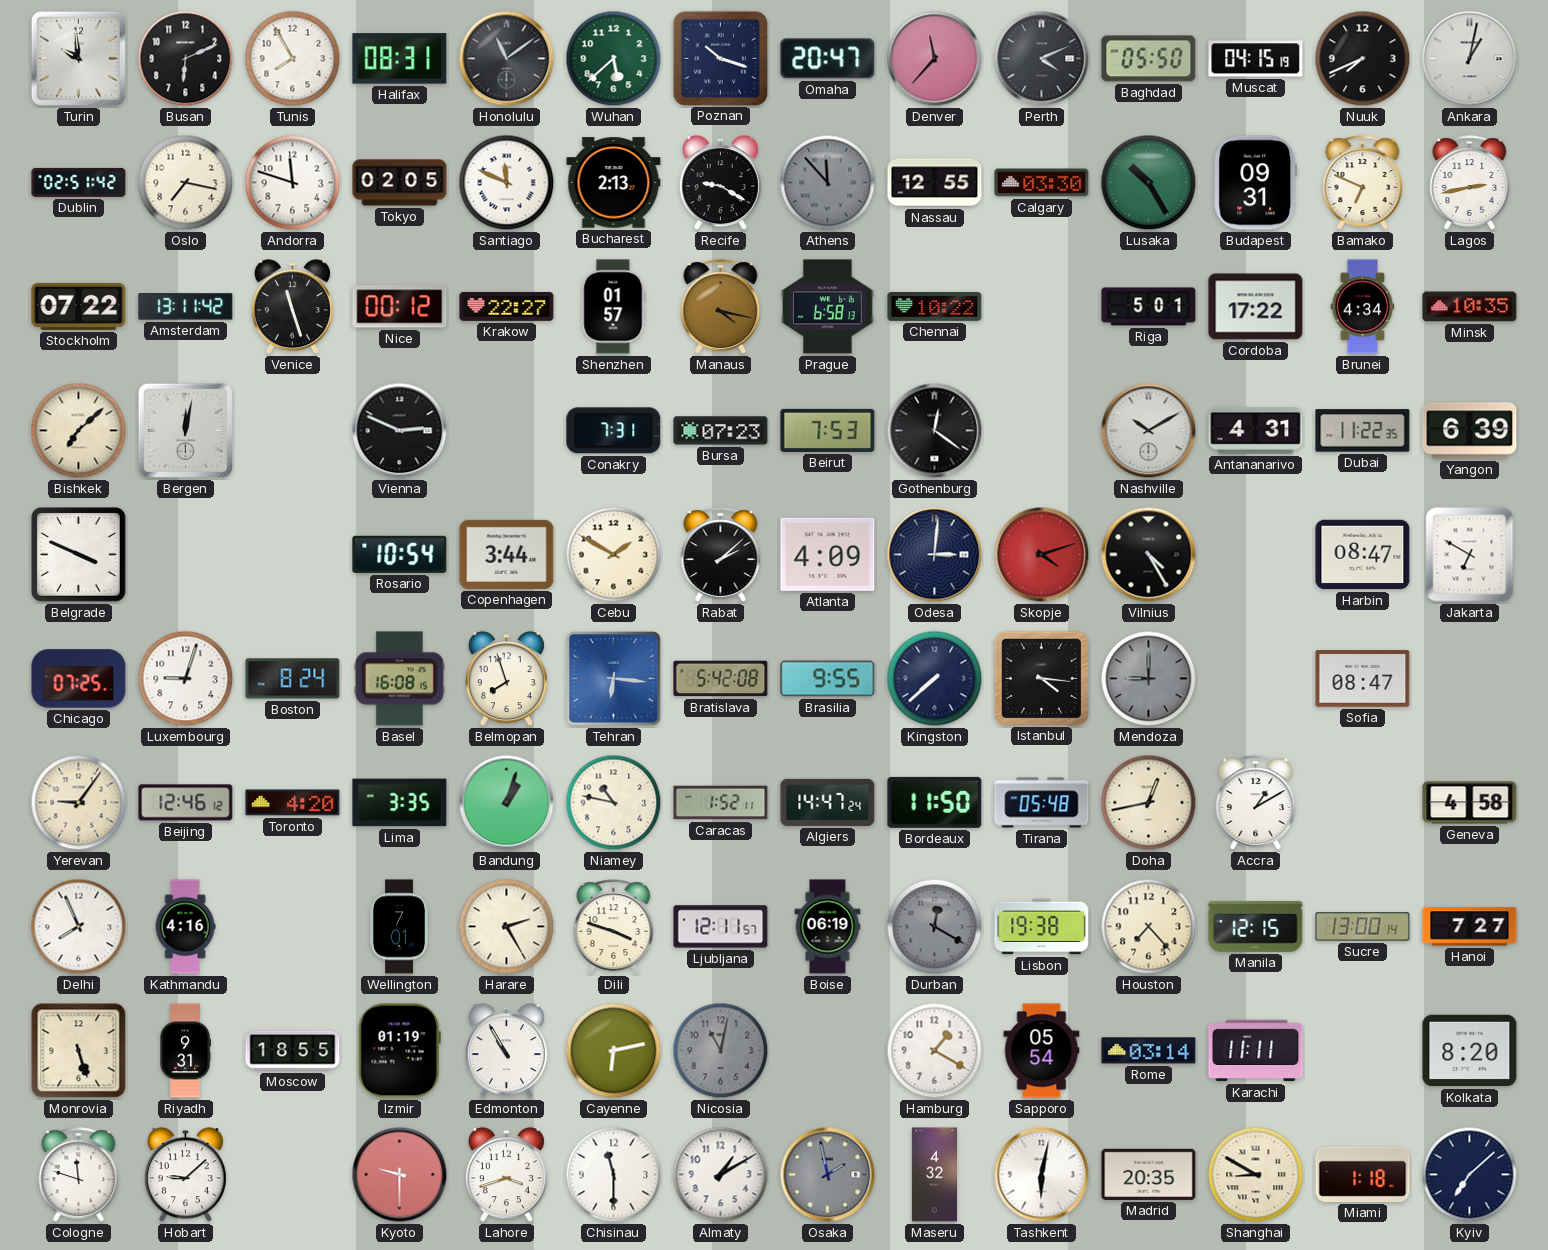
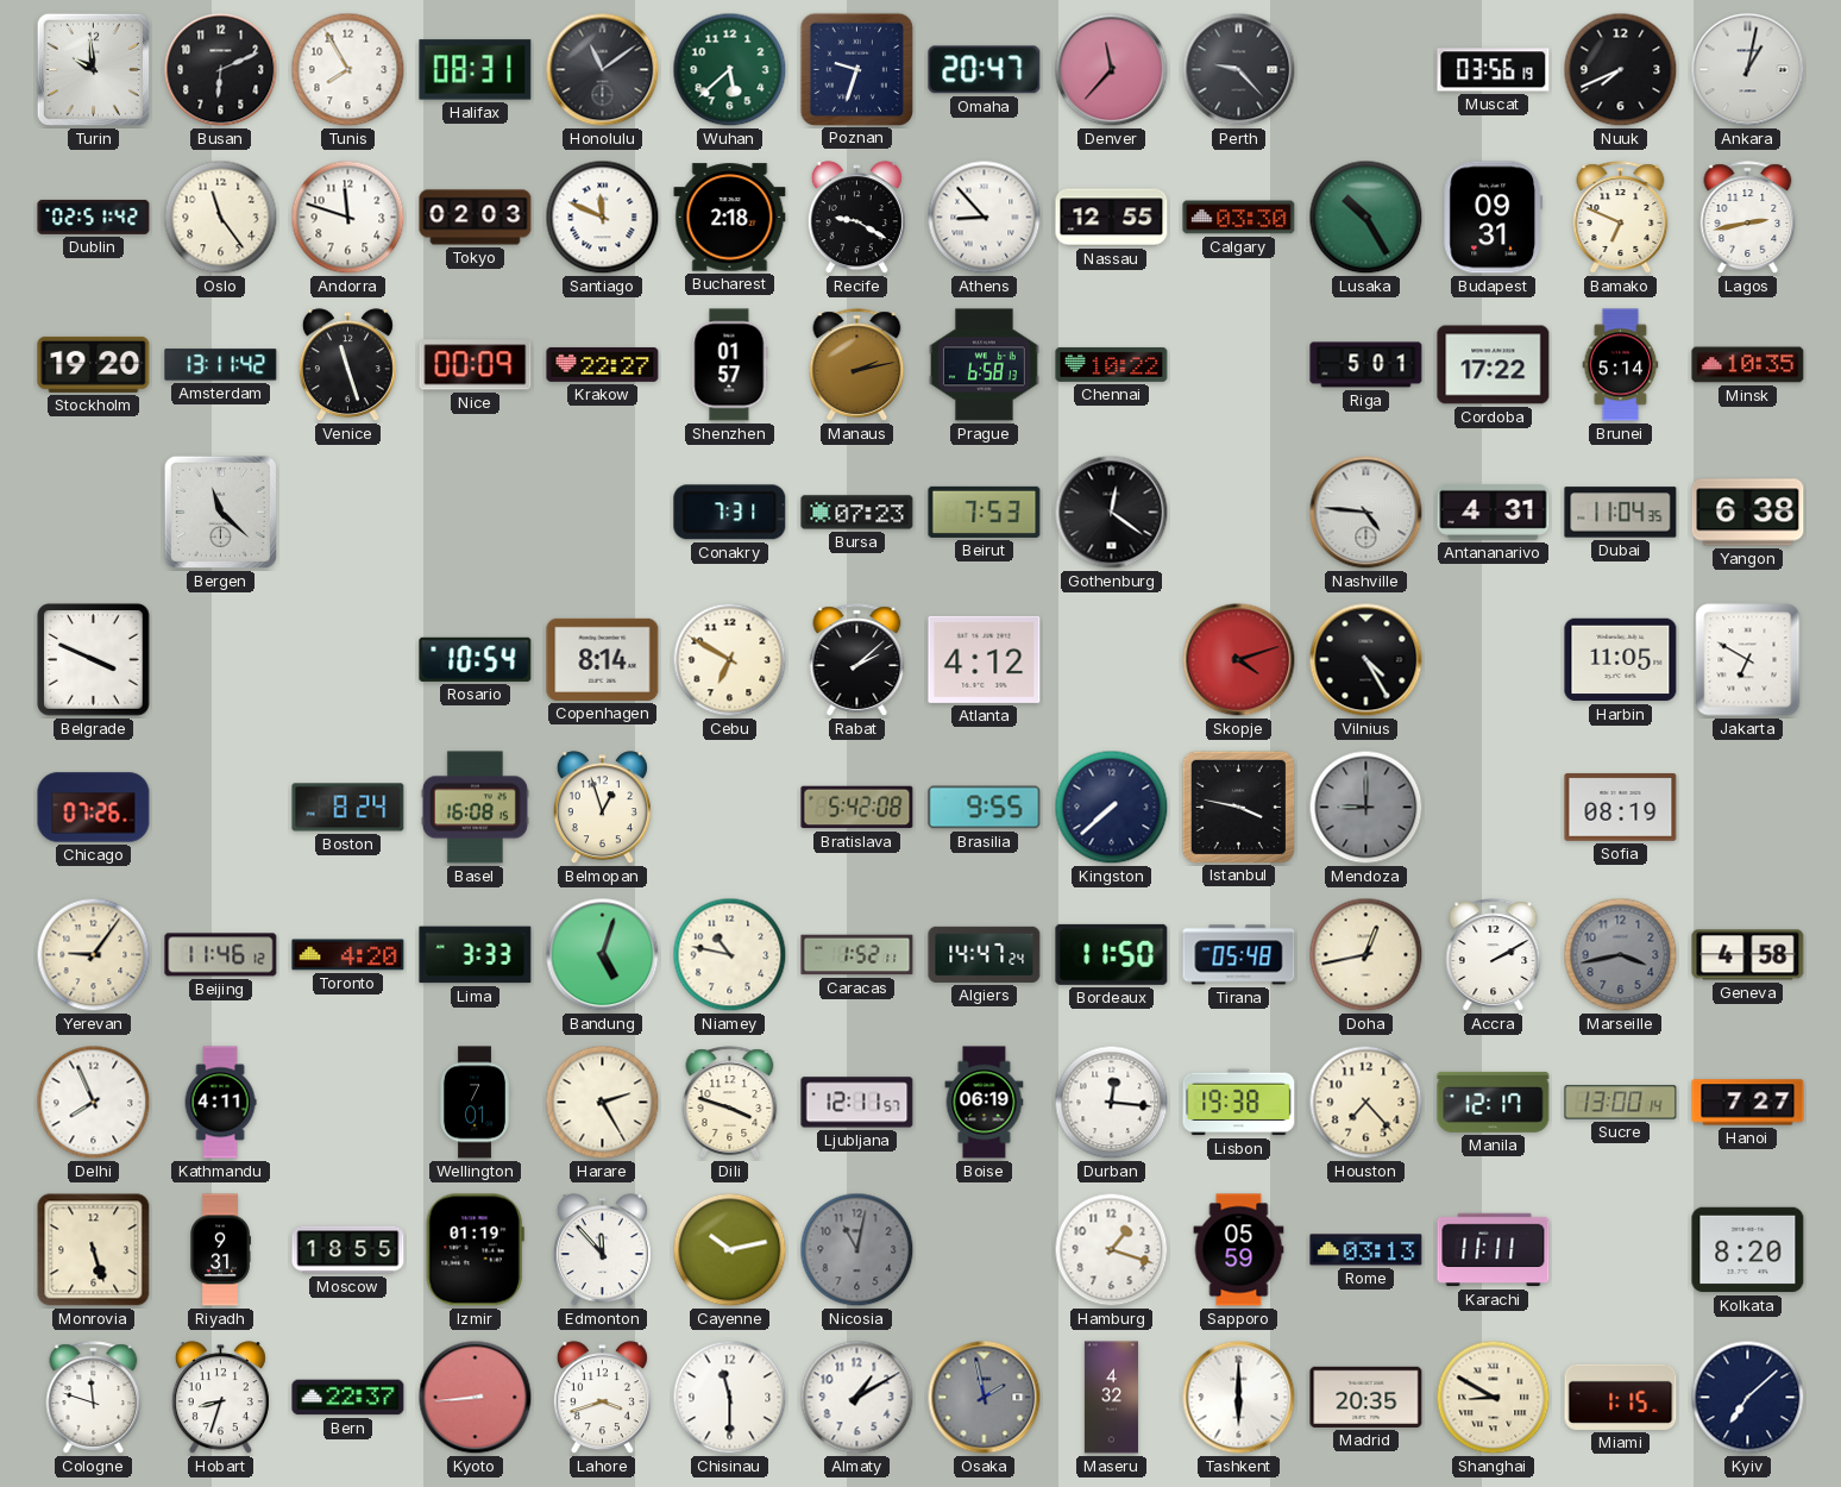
Poznan: 10:18 -> 9:33 (856, 69)
Perth: 4:11 -> 9:23 (1239, 70)
Baghdad: 05:50 -> none (1149, 59)
Muscat: 04:15 -> 03:56 (1494, 70)
Oslo: 7:17 -> 11:24 (221, 218)
Tokyo: 02:05 -> 02:03 (476, 218)
Bucharest: 2:13 -> 2:18 (730, 218)
Athens: 11:53 -> 8:53 (985, 218)
Athens dial: grey -> white (985, 218)
Stockholm: 07:22 -> 19:20 (94, 364)
Nice: 00:12 -> 00:09 (476, 365)
Manaus: 4:17 -> 2:13 (857, 365)
Brunei: 4:34 -> 5:14 (1621, 365)
Bishkek: 7:08 -> none (79, 431)
Bergen: 12:02 -> 11:22 (220, 512)
Vienna: 2:49 -> none (400, 431)
Nashville: 10:10 -> 4:46 (1366, 513)
Dubai: 11:22 -> 11:04 (1621, 513)
Yangon: 6:39 -> 6:38 (1748, 513)
Copenhagen: 3:44 -> 8:14 (603, 659)
Cebu: 1:50 -> 6:50 (730, 660)
Atlanta: 4:09 -> 4:12 (985, 659)
Odesa: 3:01 -> none (935, 555)
Harbin: 08:47 -> 11:05 (1621, 660)
Chicago: 07:25 -> 07:26 (94, 808)
Luxembourg: 9:03 -> none (186, 679)
Belmopan: 7:57 -> 12:57 (602, 808)
Tehran: 6:16 -> none (614, 679)
Istanbul: 4:16 -> 3:47 (1238, 807)
Sofia: 08:47 -> 08:19 (1621, 808)
Beijing: 12:46 -> 11:46 (221, 955)
Lima: 3:35 -> 3:33 (476, 955)
Bandung: 1:03 -> 5:03 (603, 955)
Accra: 1:10 -> 2:10 (1494, 955)
Marseille: none -> 3:43 (1621, 955)
Kathmandu: 4:16 -> 4:11 (220, 1103)
Durban: 12:20 -> 12:16 (1112, 1103)
Durban dial: grey -> white (1112, 1103)
Manila: 12:15 -> 12:17 (1494, 1102)
Edmonton: 10:55 -> 11:53 (602, 1250)
Cayenne: 6:13 -> 10:13 (730, 1250)
Hamburg: 1:20 -> 1:18 (1112, 1250)
Sapporo: 05:54 -> 05:59 (1239, 1250)
Rome: 03:14 -> 03:13 (1366, 1250)
Hobart: 9:08 -> 8:33 (220, 1398)
Bern: none -> 22:37 (348, 1398)
Kyoto: 9:30 -> 8:44 (476, 1398)
Tashkent: 6:02 -> 6:00 (1239, 1398)
Miami: 1:18 -> 1:15 (1621, 1397)
